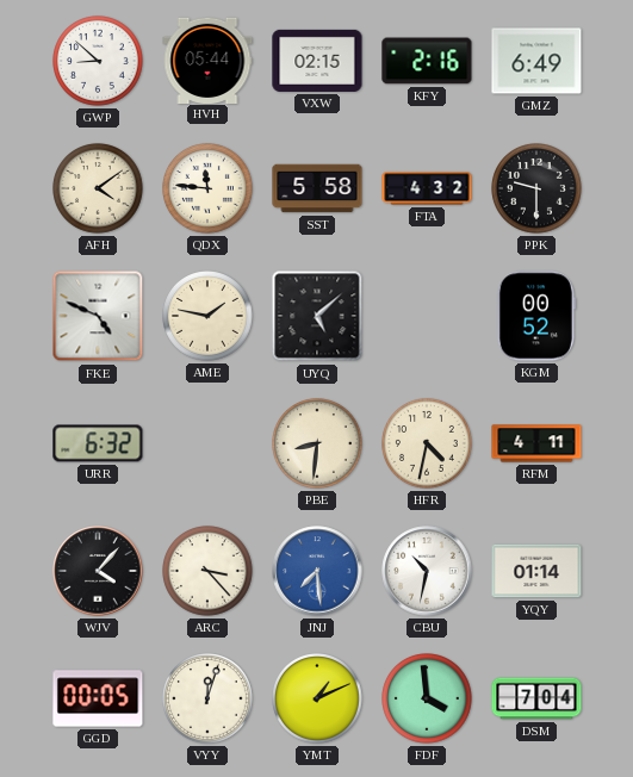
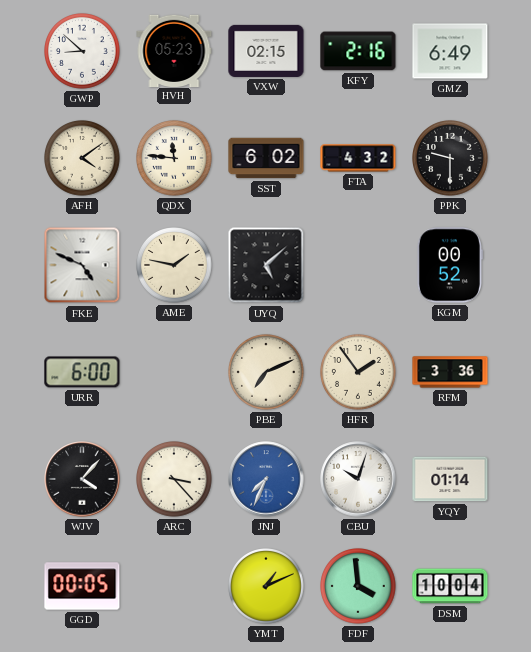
HVH: 05:44 -> 05:23 (174, 50)
SST: 5:58 -> 6:02 (266, 158)
URR: 6:32 -> 6:00 (82, 372)
PBE: 8:31 -> 7:11 (267, 373)
HFR: 4:32 -> 1:54 (359, 373)
RFM: 4:11 -> 3:36 (450, 372)
JNJ: 7:29 -> 7:34 (266, 479)
CBU: 10:32 -> 10:03 (358, 479)
VYY: 12:03 -> none (209, 700)
DSM: 7:04 -> 10:04 (450, 586)
